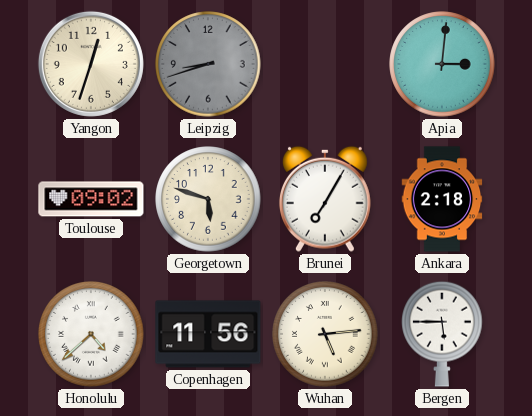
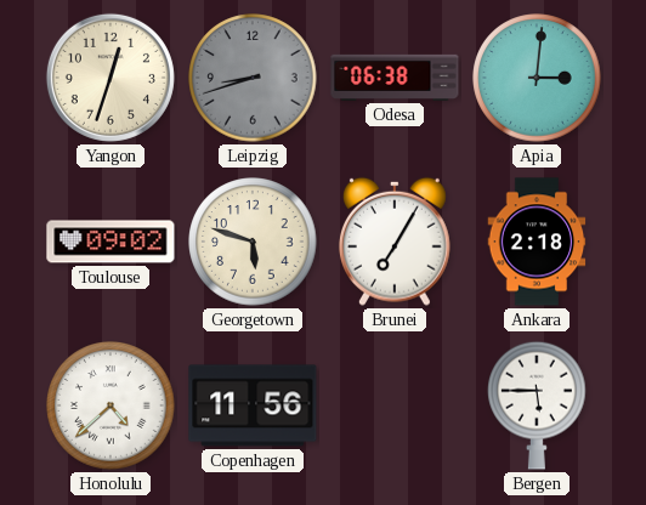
Odesa: none -> 06:38 (395, 78)
Wuhan: 5:14 -> none (325, 334)
